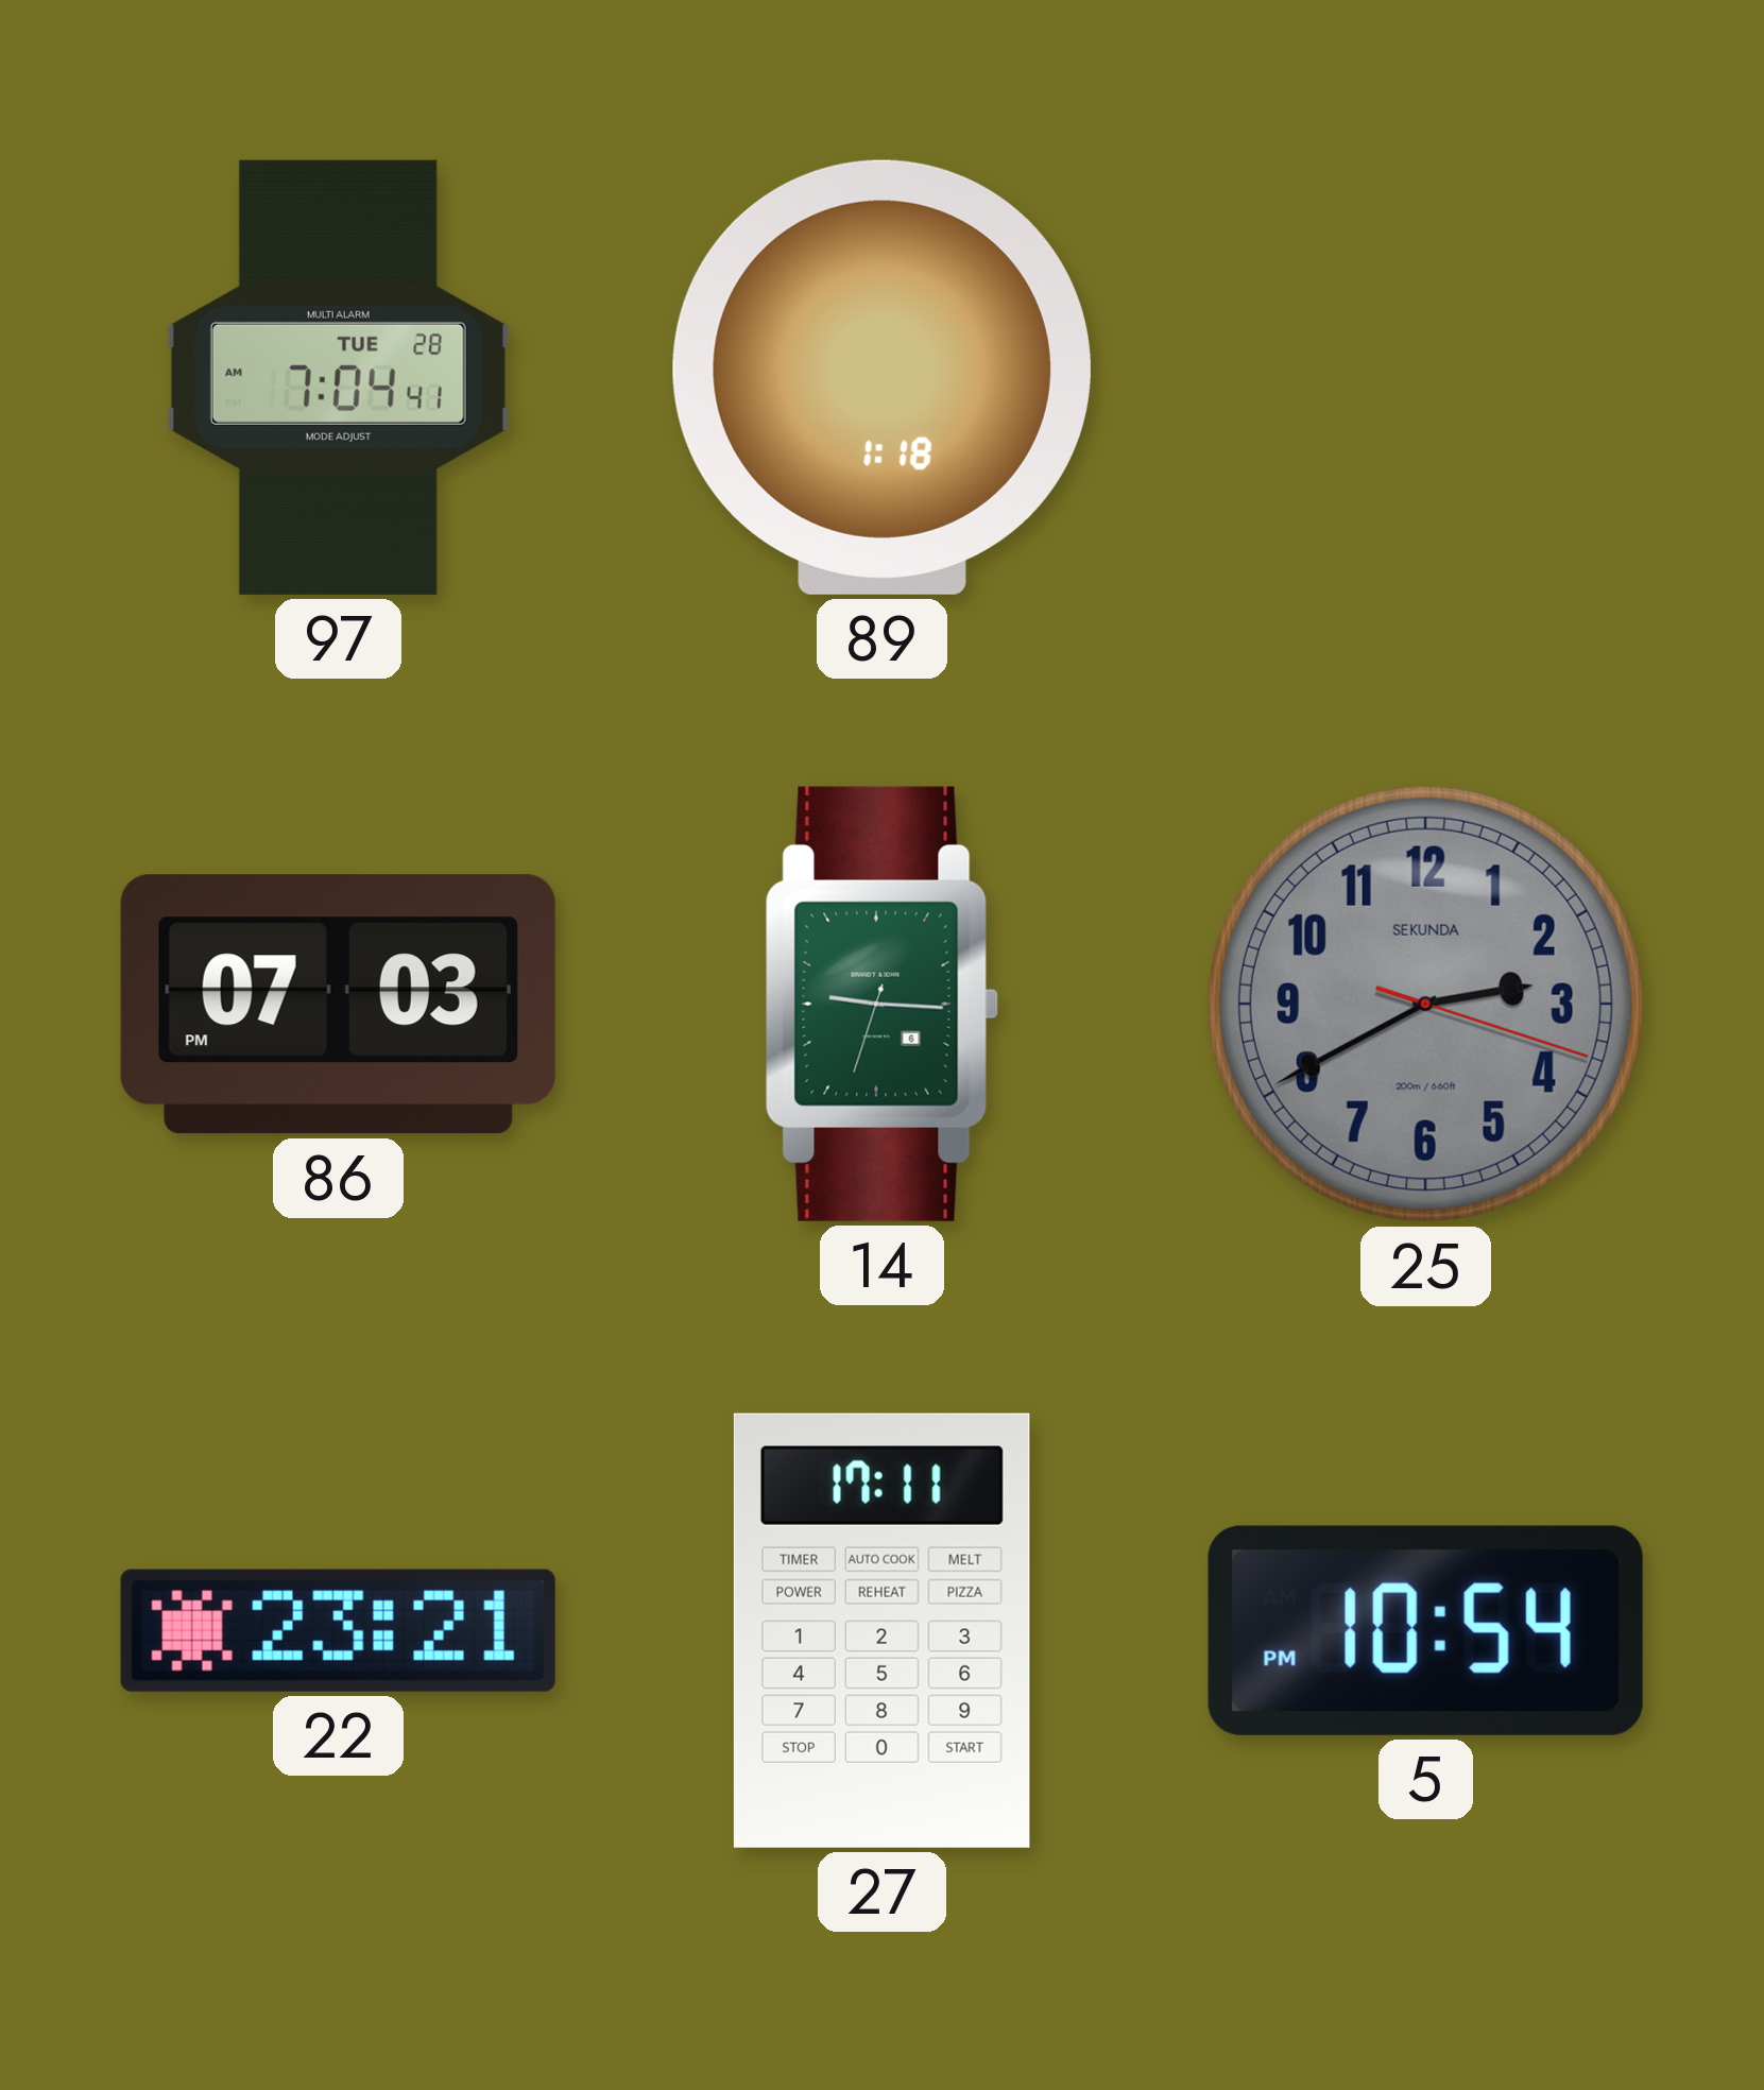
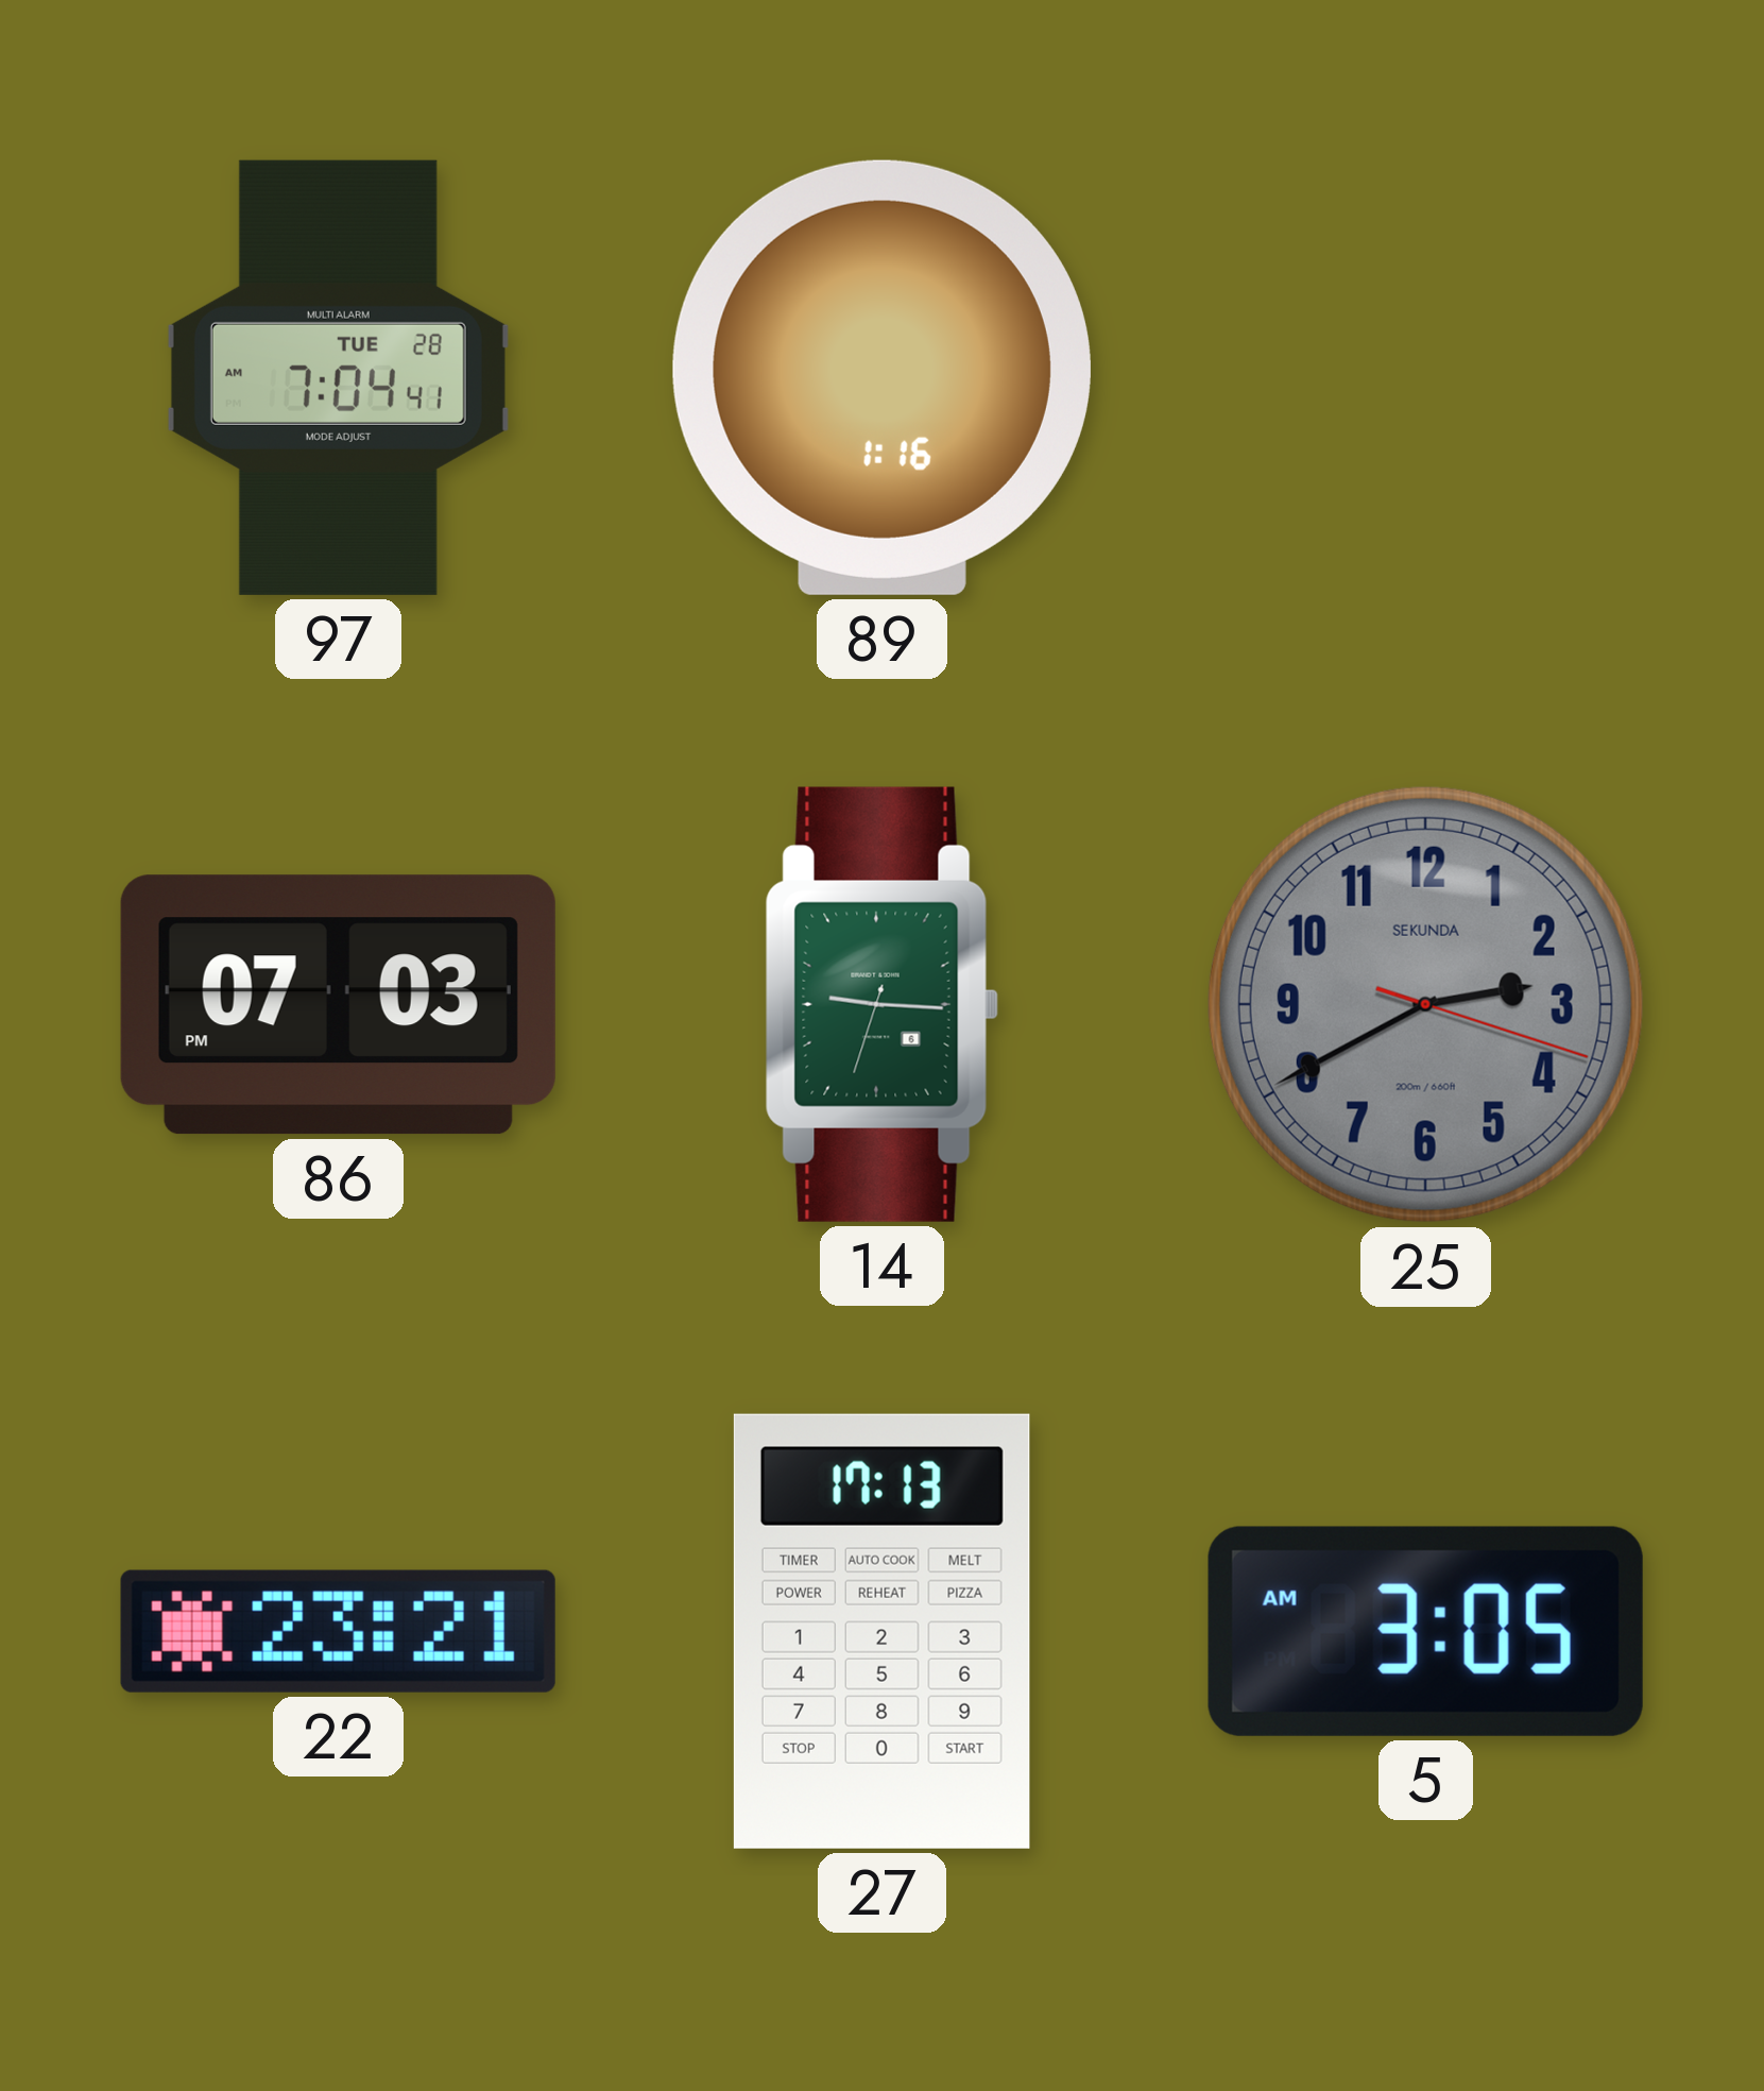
89: 1:18 -> 1:16 (881, 377)
27: 17:11 -> 17:13 (881, 1631)
5: 10:54 -> 3:05 (1425, 1631)
